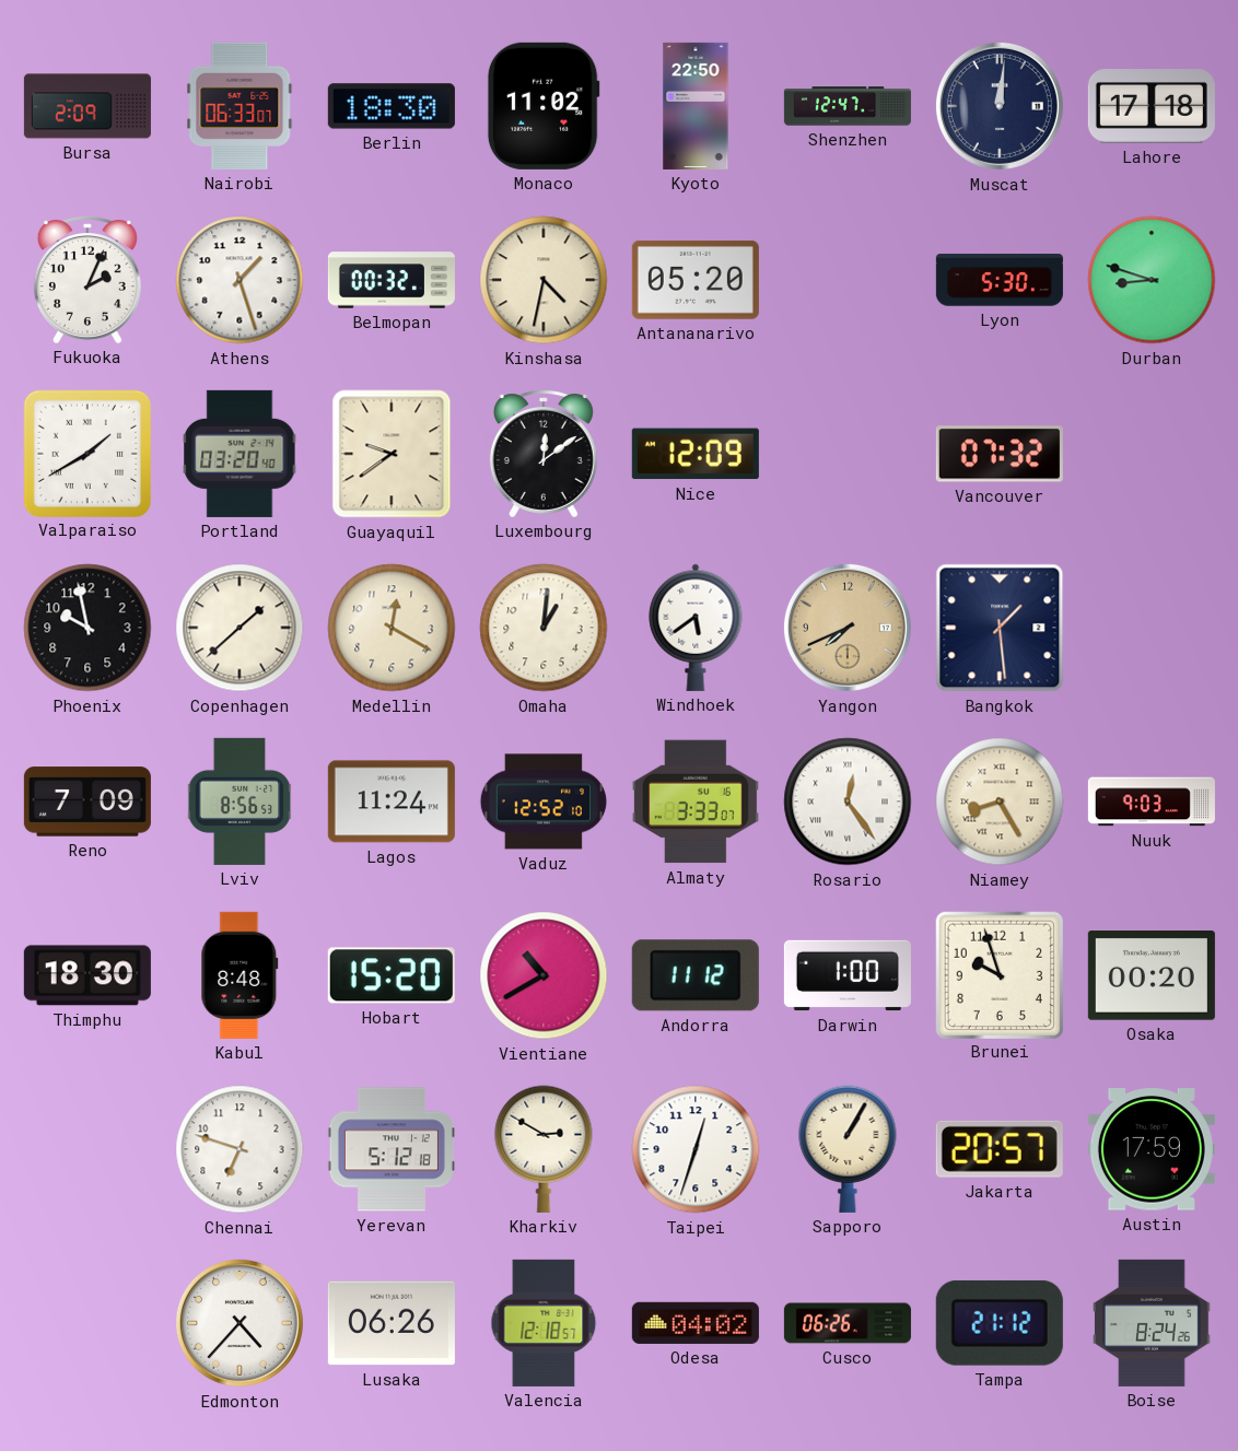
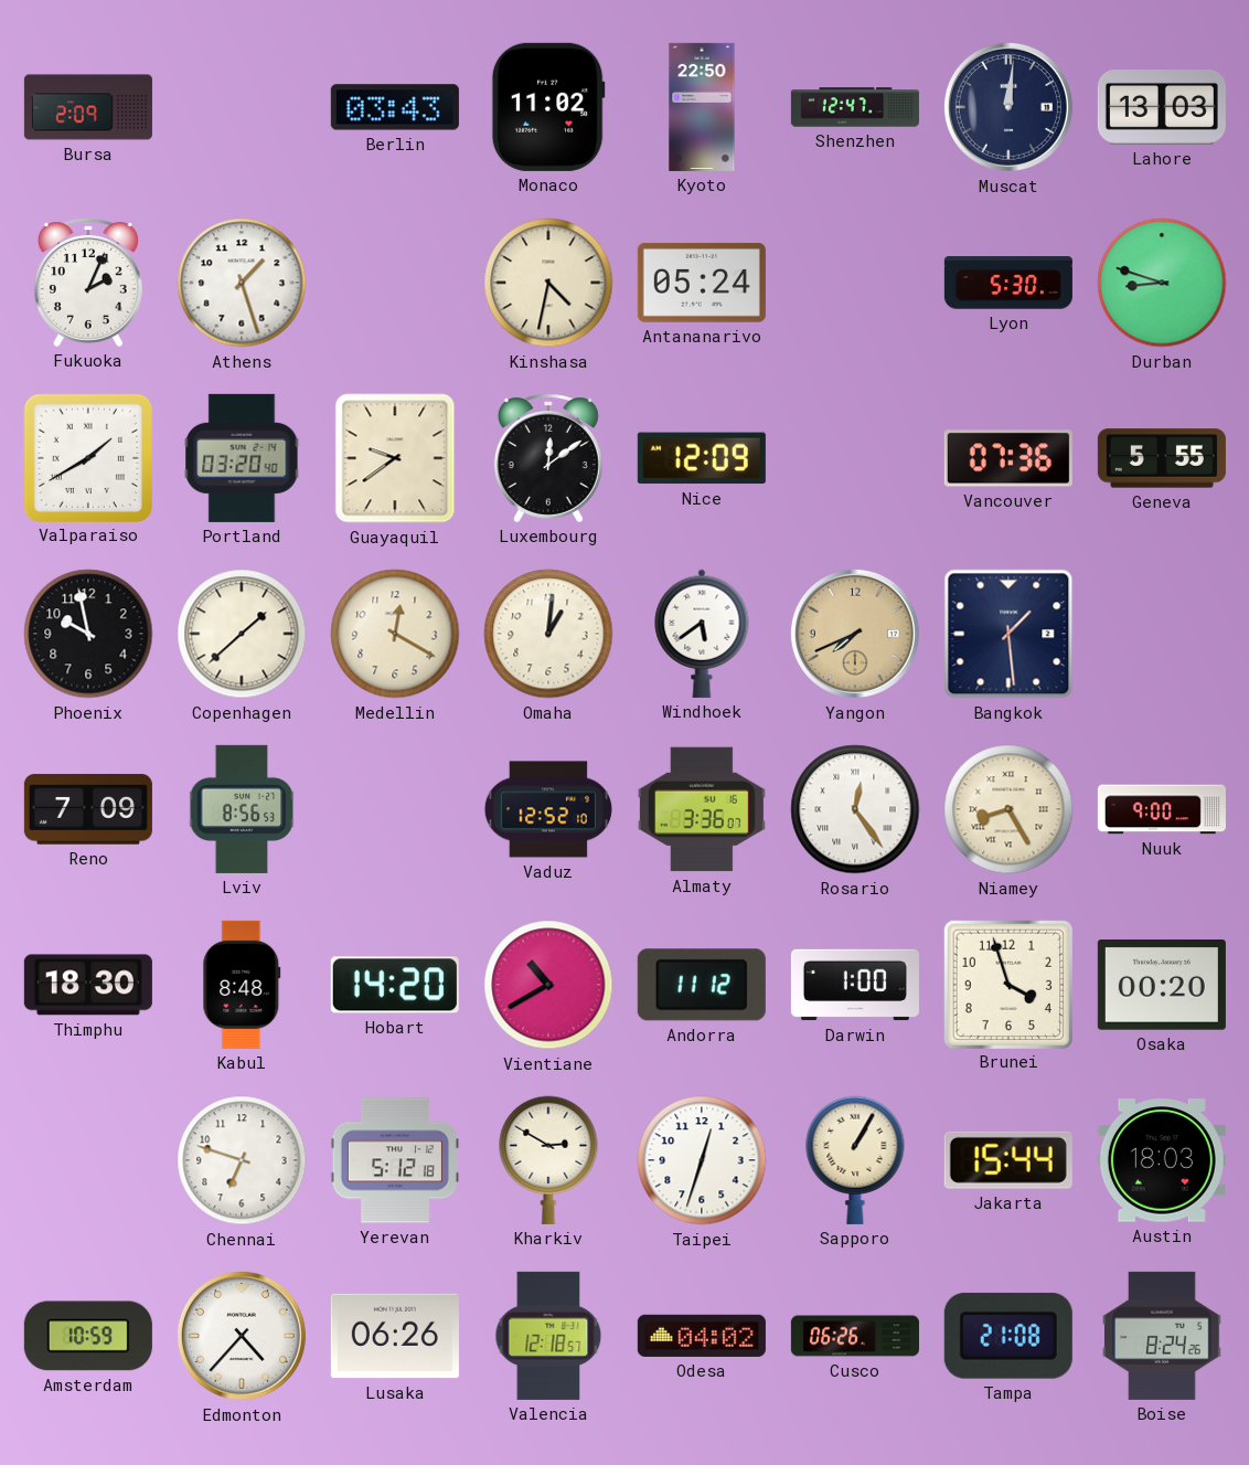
Nairobi: 06:33 -> none (240, 106)
Berlin: 18:30 -> 03:43 (395, 107)
Lahore: 17:18 -> 13:03 (1162, 108)
Belmopan: 00:32 -> none (392, 280)
Antananarivo: 05:20 -> 05:24 (702, 283)
Vancouver: 07:32 -> 07:36 (1008, 458)
Geneva: none -> 5:55 (1162, 458)
Lagos: 11:24 -> none (392, 801)
Almaty: 3:33 -> 3:36 (702, 809)
Nuuk: 9:03 -> 9:00 (1162, 809)
Hobart: 15:20 -> 14:20 (395, 985)
Brunei: 9:57 -> 3:57 (1007, 984)
Jakarta: 20:57 -> 15:44 (1008, 1160)
Austin: 17:59 -> 18:03 (1162, 1160)
Amsterdam: none -> 10:59 (88, 1336)
Tampa: 21:12 -> 21:08 (1008, 1336)
